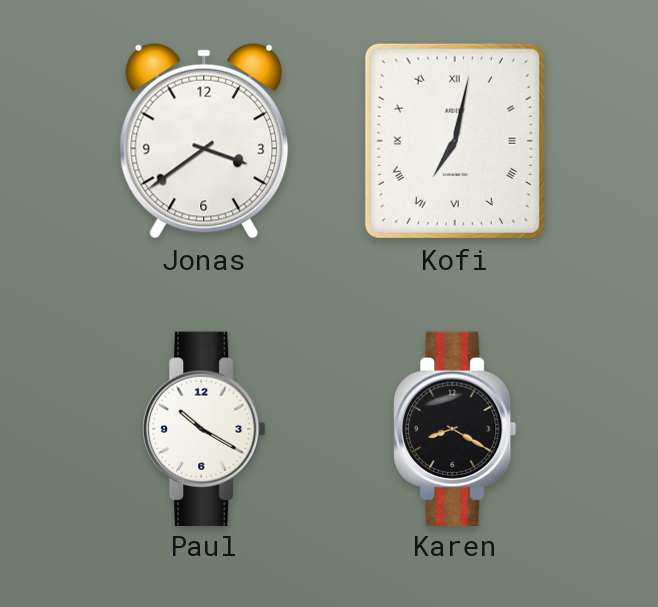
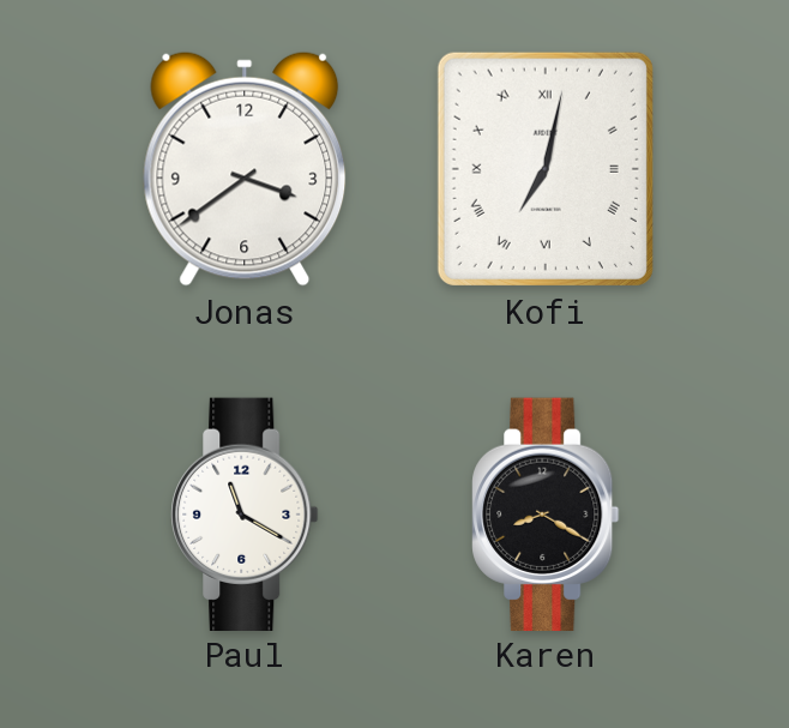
Paul: 10:20 -> 11:20 (245, 513)
